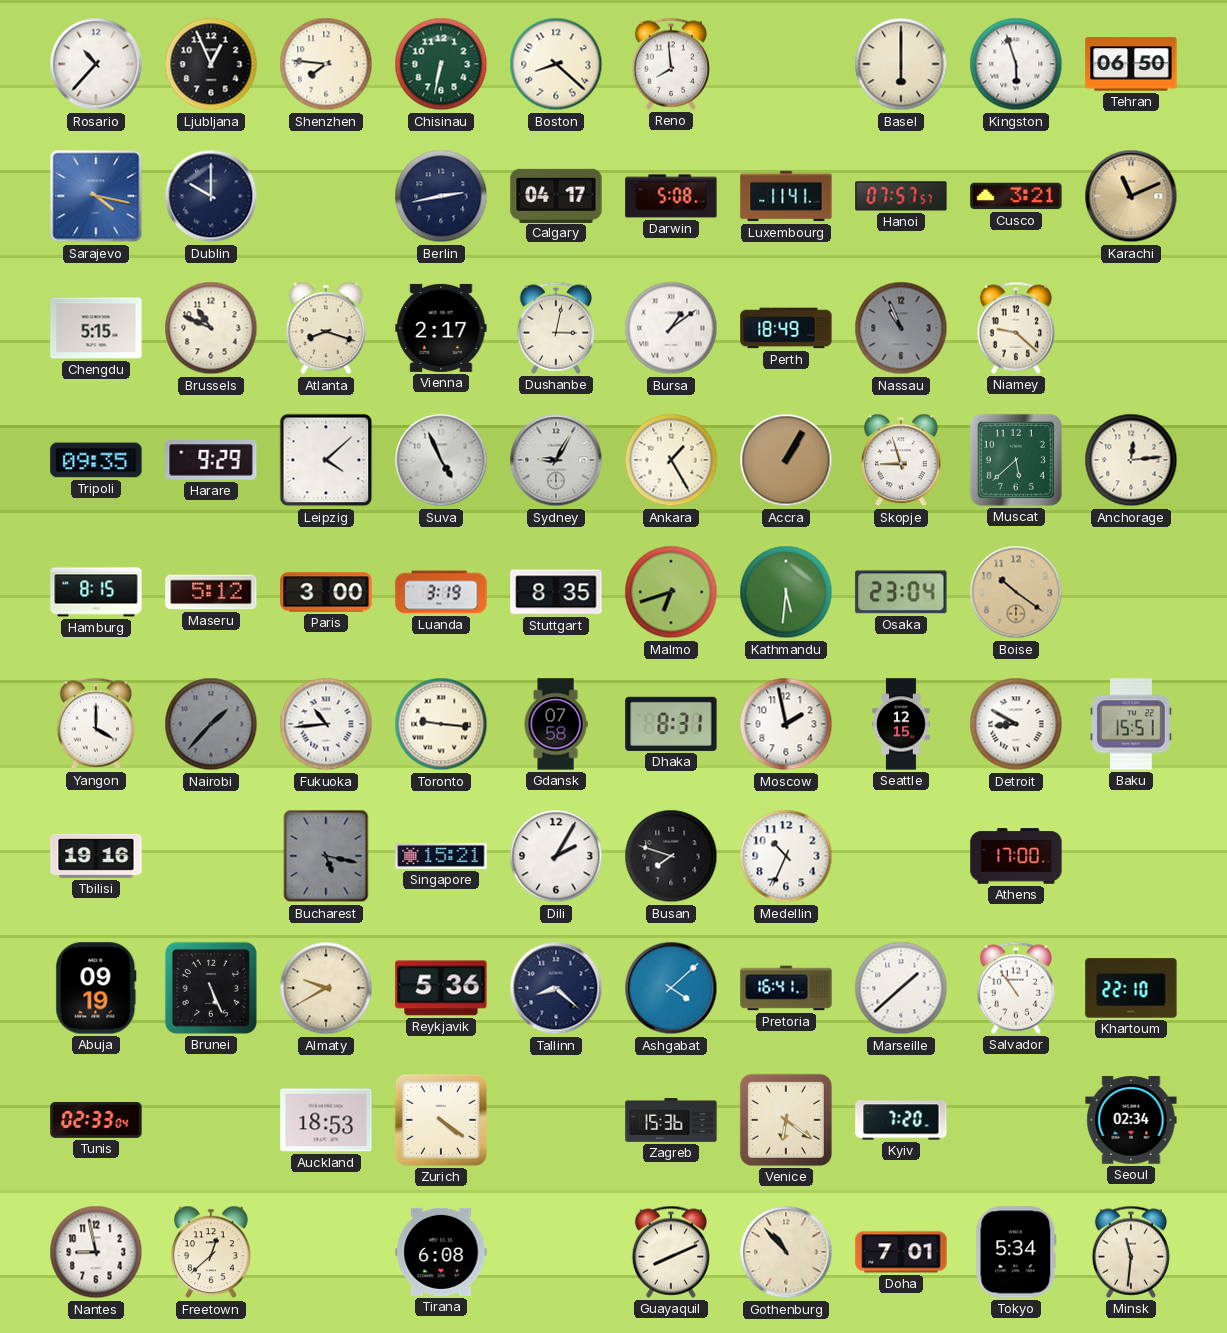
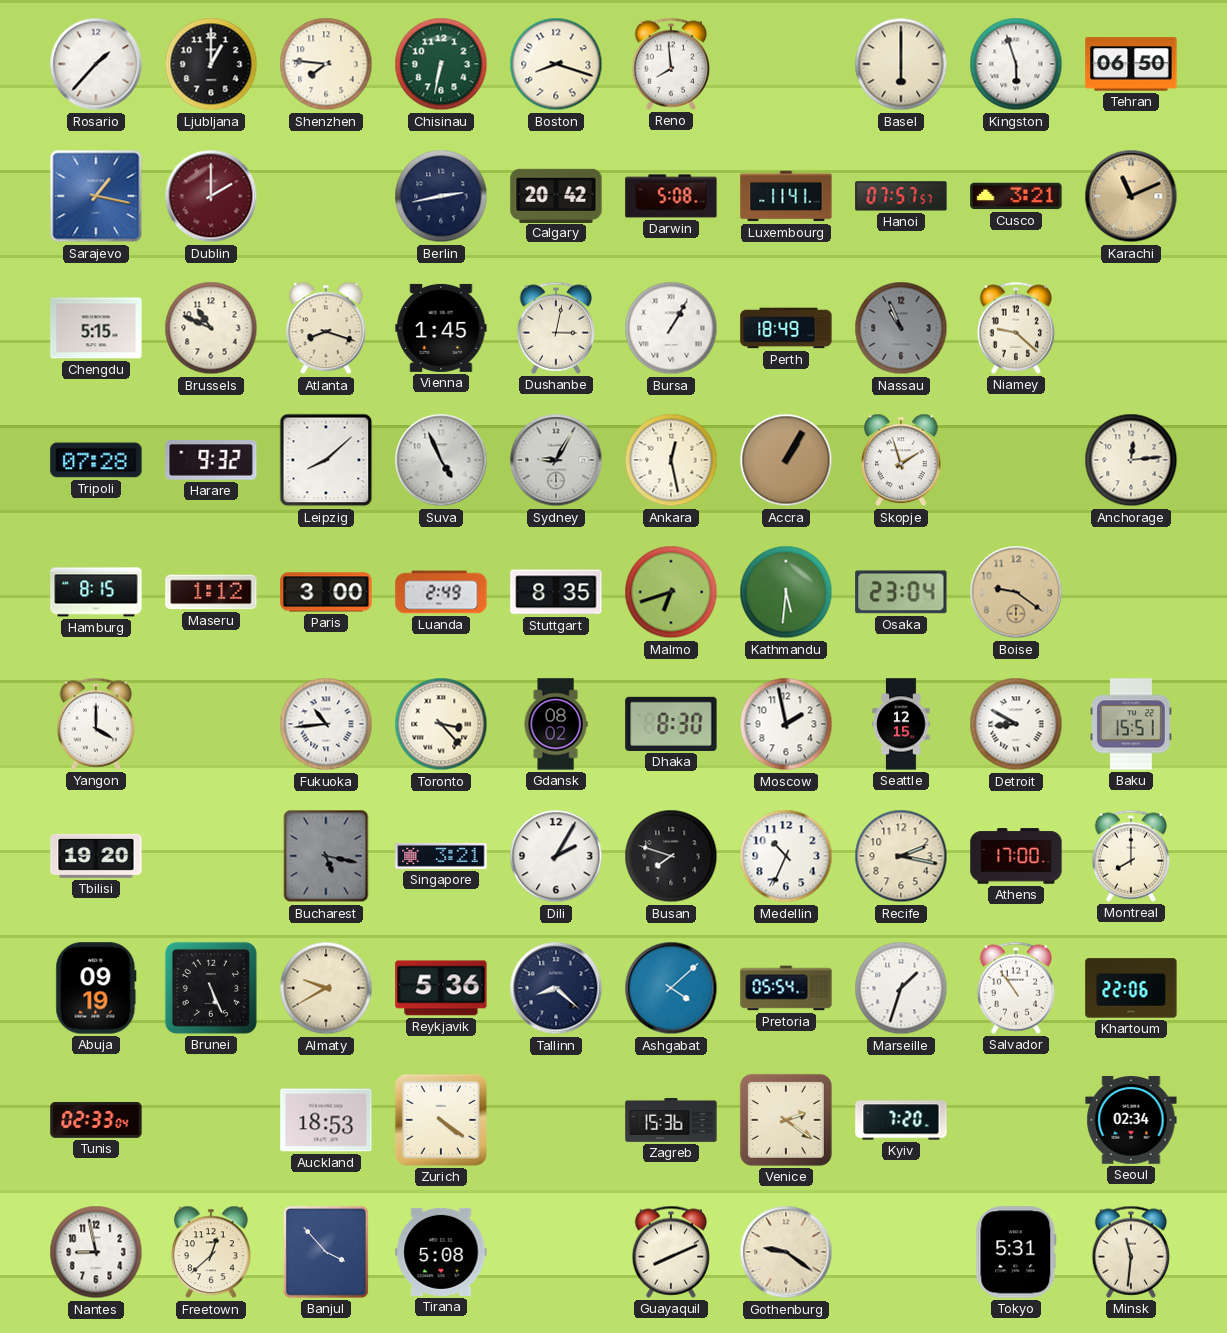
Rosario: 10:37 -> 1:37 (96, 64)
Ljubljana: 12:56 -> 1:00 (211, 64)
Boston: 8:22 -> 8:18 (556, 64)
Sarajevo: 4:17 -> 1:17 (96, 196)
Dublin: 10:00 -> 2:00 (211, 196)
Dublin dial: navy -> burgundy (211, 196)
Calgary: 04:17 -> 20:42 (556, 195)
Vienna: 2:17 -> 1:45 (441, 328)
Bursa: 1:09 -> 1:05 (671, 328)
Tripoli: 09:35 -> 07:28 (96, 460)
Harare: 9:29 -> 9:32 (211, 460)
Leipzig: 4:08 -> 8:08 (326, 460)
Ankara: 1:25 -> 12:28 (671, 460)
Skopje: 8:57 -> 1:57 (902, 460)
Muscat: 5:38 -> none (1016, 460)
Maseru: 5:12 -> 1:12 (211, 592)
Luanda: 3:19 -> 2:49 (441, 592)
Boise: 10:21 -> 9:21 (1016, 592)
Nairobi: 1:37 -> none (211, 724)
Toronto: 9:16 -> 3:23 (441, 724)
Gdansk: 07:58 -> 08:02 (556, 724)
Dhaka: 8:31 -> 8:30 (671, 724)
Tbilisi: 19:16 -> 19:20 (96, 856)
Singapore: 15:21 -> 3:21 (441, 856)
Recife: none -> 2:17 (901, 856)
Montreal: none -> 8:00 (1131, 856)
Pretoria: 16:41 -> 05:54 (786, 988)
Marseille: 1:38 -> 1:33 (901, 988)
Khartoum: 22:10 -> 22:06 (1131, 988)
Venice: 6:21 -> 2:21 (786, 1120)
Banjul: none -> 3:53 (326, 1252)
Tirana: 6:08 -> 5:08 (441, 1252)
Gothenburg: 10:53 -> 9:21 (786, 1252)
Doha: 7:01 -> none (901, 1252)
Tokyo: 5:34 -> 5:31 (1016, 1252)
